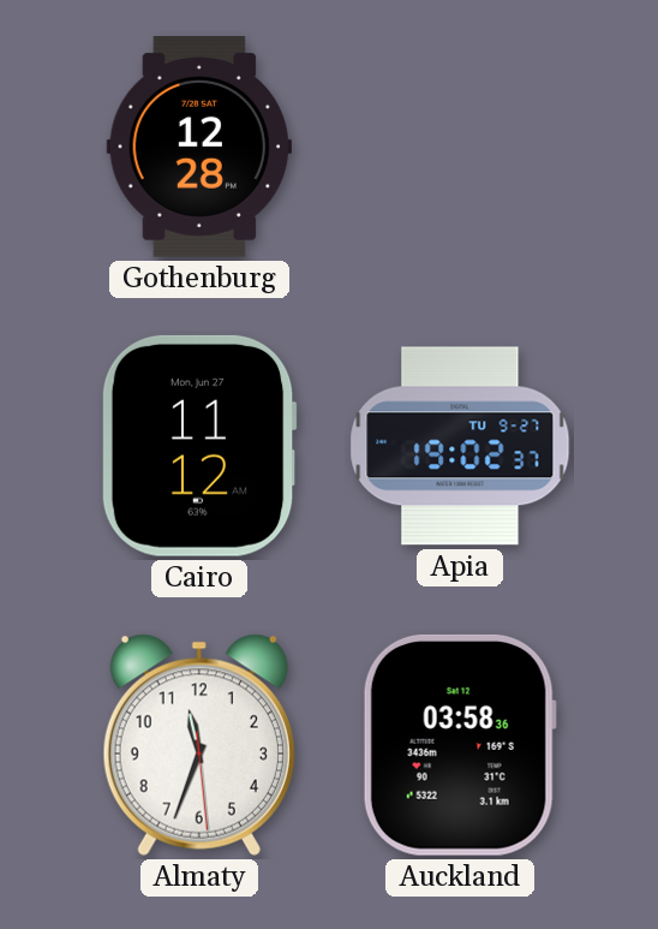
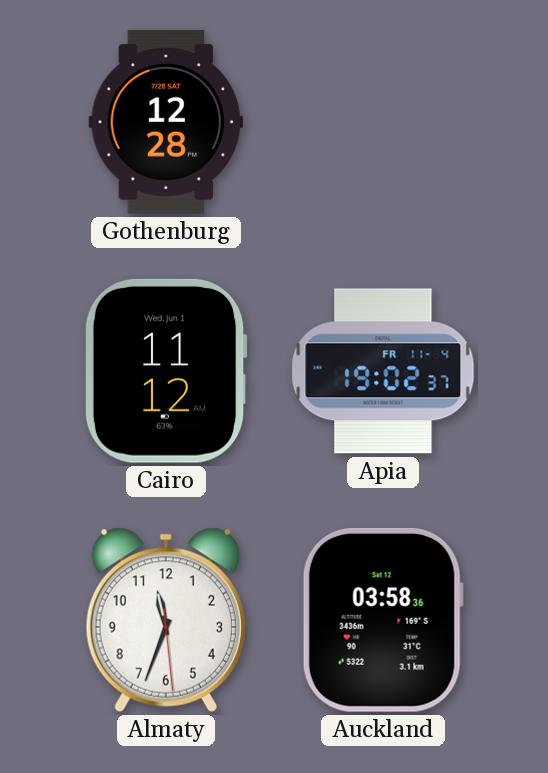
Cairo date: Mon, Jun 27 -> Wed, Jun 1 (166, 371)
Apia date: TU 9-27 -> FR 11-4 (383, 371)
